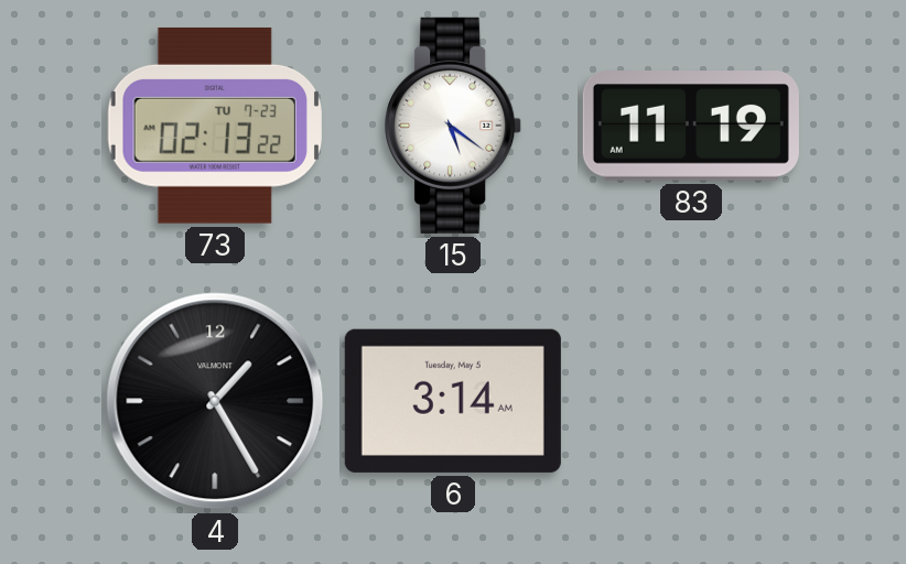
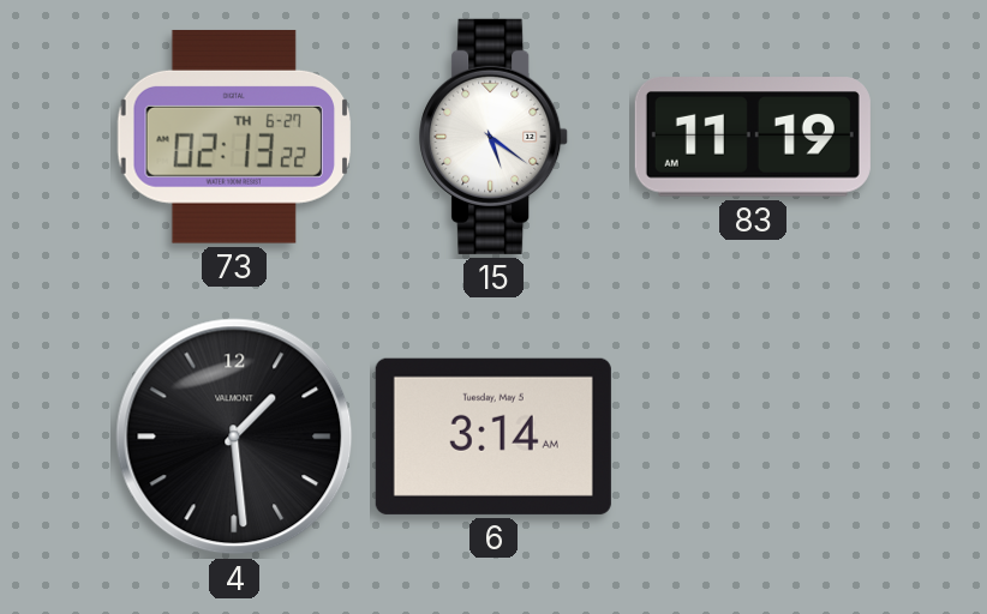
73 date: TU 7-23 -> TH 6-27 (234, 137)
4: 1:25 -> 1:29 (234, 437)
